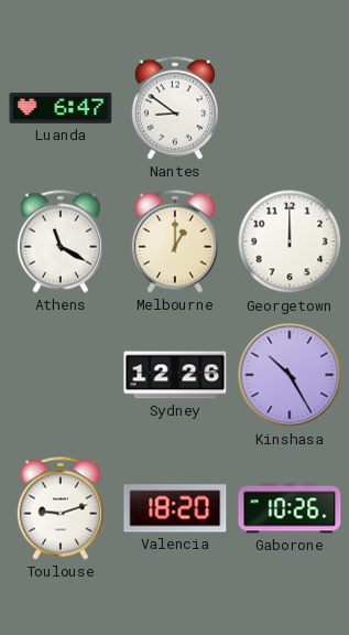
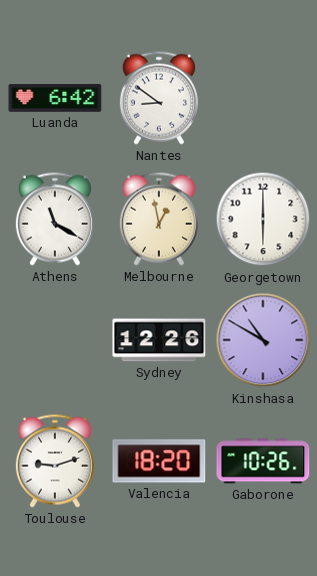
Luanda: 6:47 -> 6:42 (55, 98)
Melbourne: 1:00 -> 12:58 (159, 219)
Georgetown: 12:00 -> 6:00 (263, 219)
Kinshasa: 10:25 -> 10:50 (263, 340)
